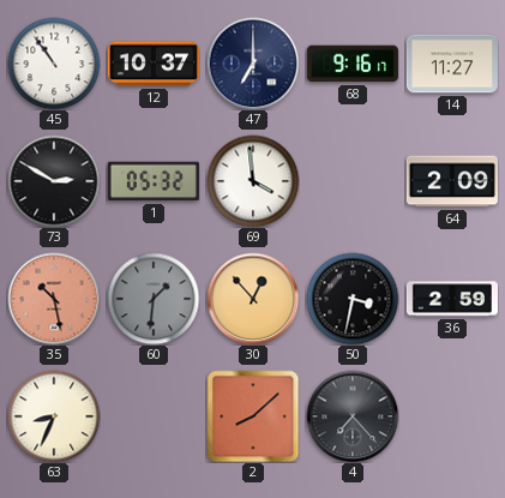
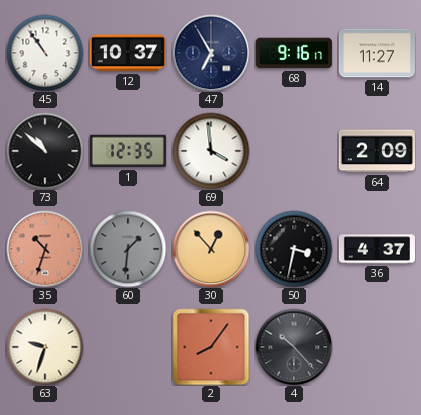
47: 7:00 -> 6:55 (211, 53)
73: 2:50 -> 10:52 (45, 151)
1: 05:32 -> 12:35 (128, 151)
35: 10:28 -> 10:33 (45, 249)
36: 2:59 -> 4:37 (377, 249)
63: 8:34 -> 9:33 (45, 347)
2: 8:08 -> 8:06 (211, 347)
4: 7:23 -> 10:23 (294, 347)
